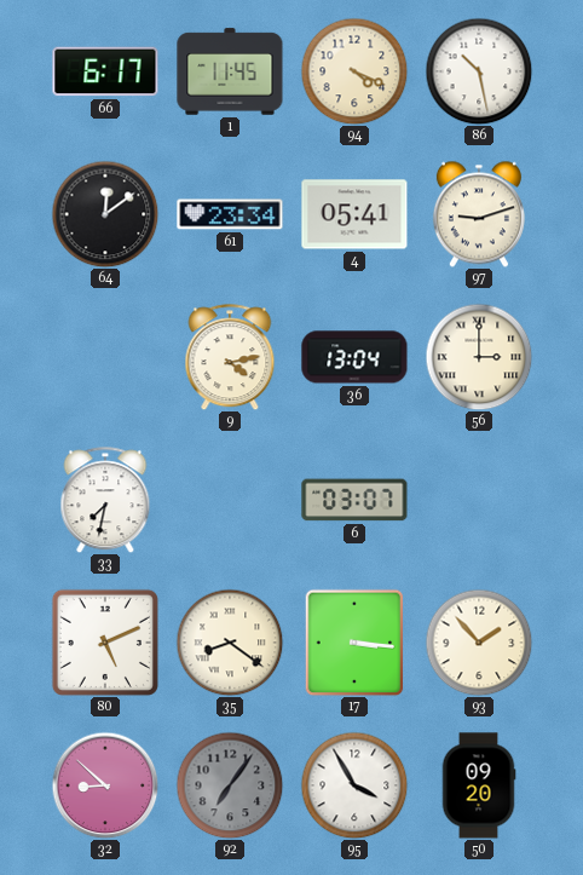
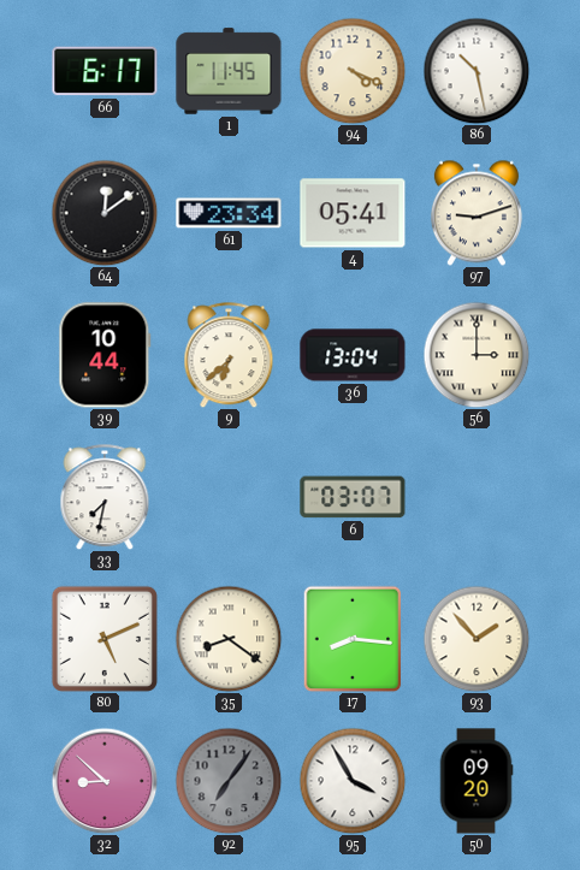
39: none -> 10:44 (105, 355)
9: 4:13 -> 6:38 (229, 355)
17: 3:16 -> 8:16 (353, 639)
